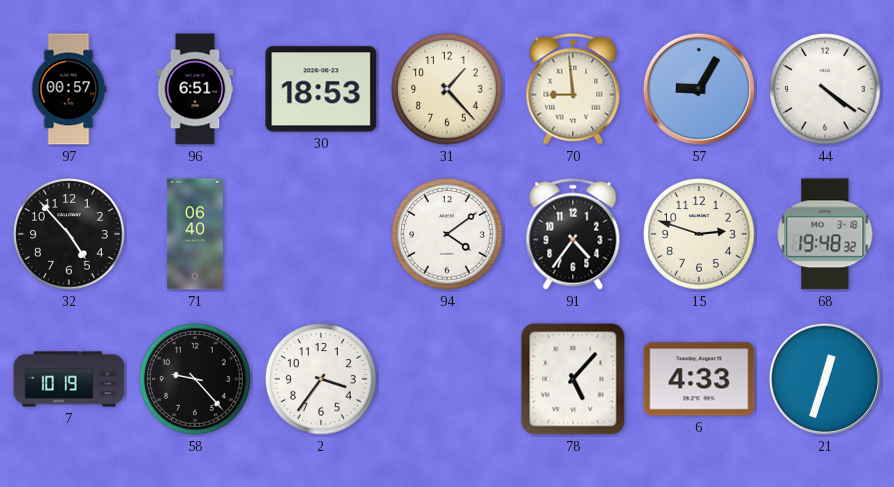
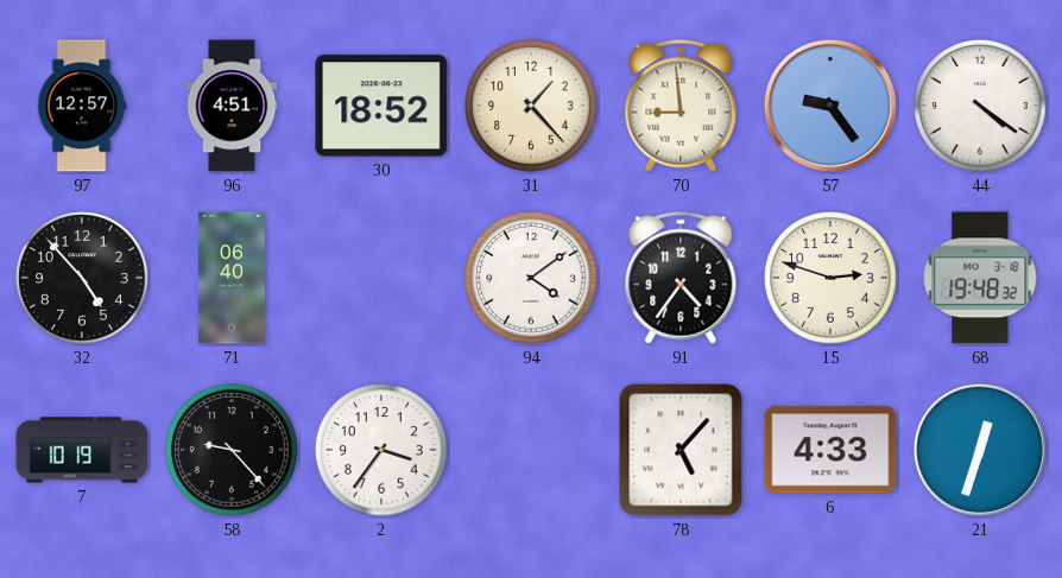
97: 00:57 -> 12:57 (82, 106)
96: 6:51 -> 4:51 (232, 106)
30: 18:53 -> 18:52 (381, 106)
57: 9:05 -> 9:24 (830, 106)
